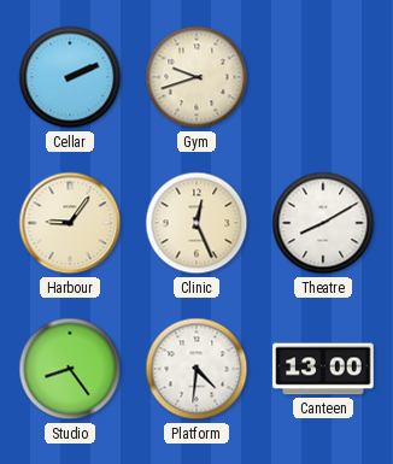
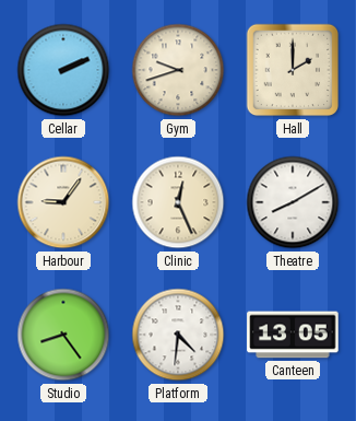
Hall: none -> 2:00 (293, 70)
Canteen: 13:00 -> 13:05 (293, 335)
